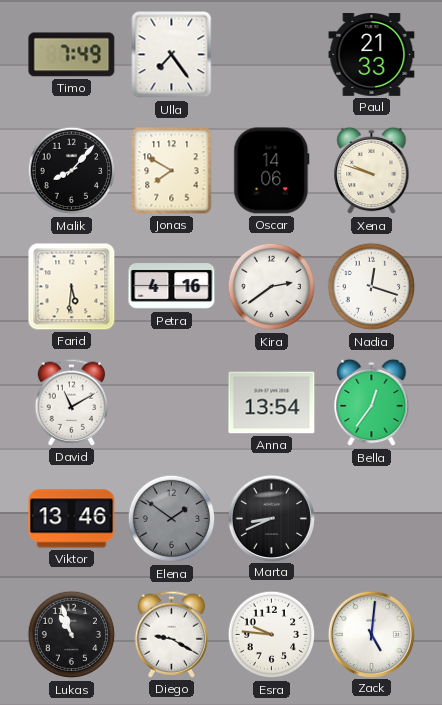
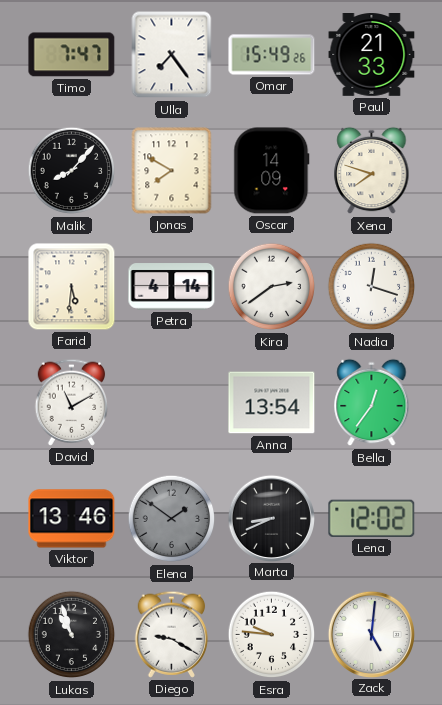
Timo: 7:49 -> 7:47 (72, 55)
Omar: none -> 15:49 (272, 55)
Oscar: 14:06 -> 14:09 (272, 171)
Xena: 9:48 -> 7:48 (372, 171)
Petra: 4:16 -> 4:14 (172, 287)
Lena: none -> 12:02 (372, 518)
